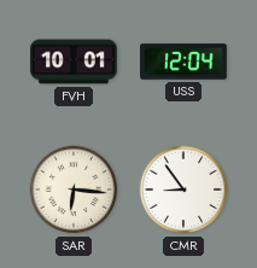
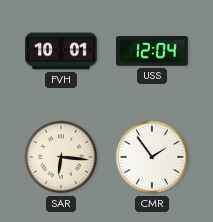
CMR: 8:54 -> 1:54 (152, 157)
